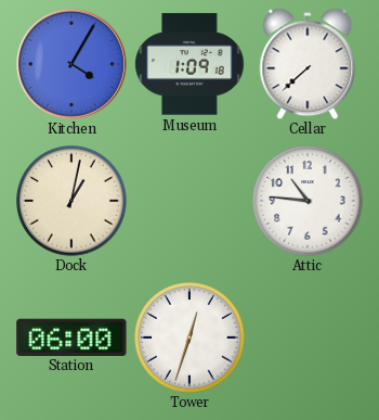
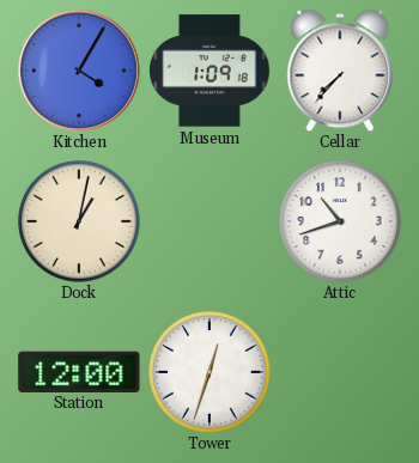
Cellar: 7:38 -> 7:37 (340, 71)
Attic: 10:46 -> 10:42 (340, 221)
Station: 06:00 -> 12:00 (79, 371)
